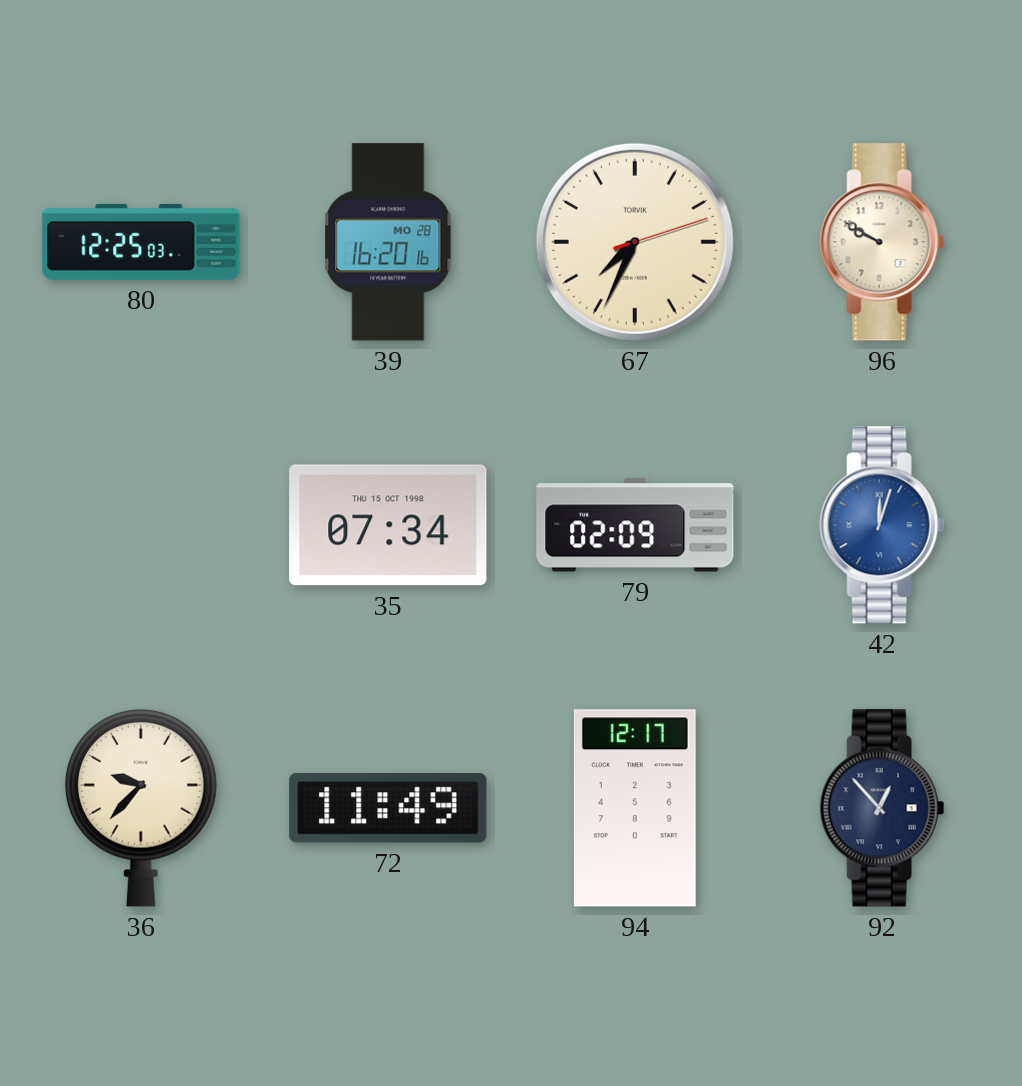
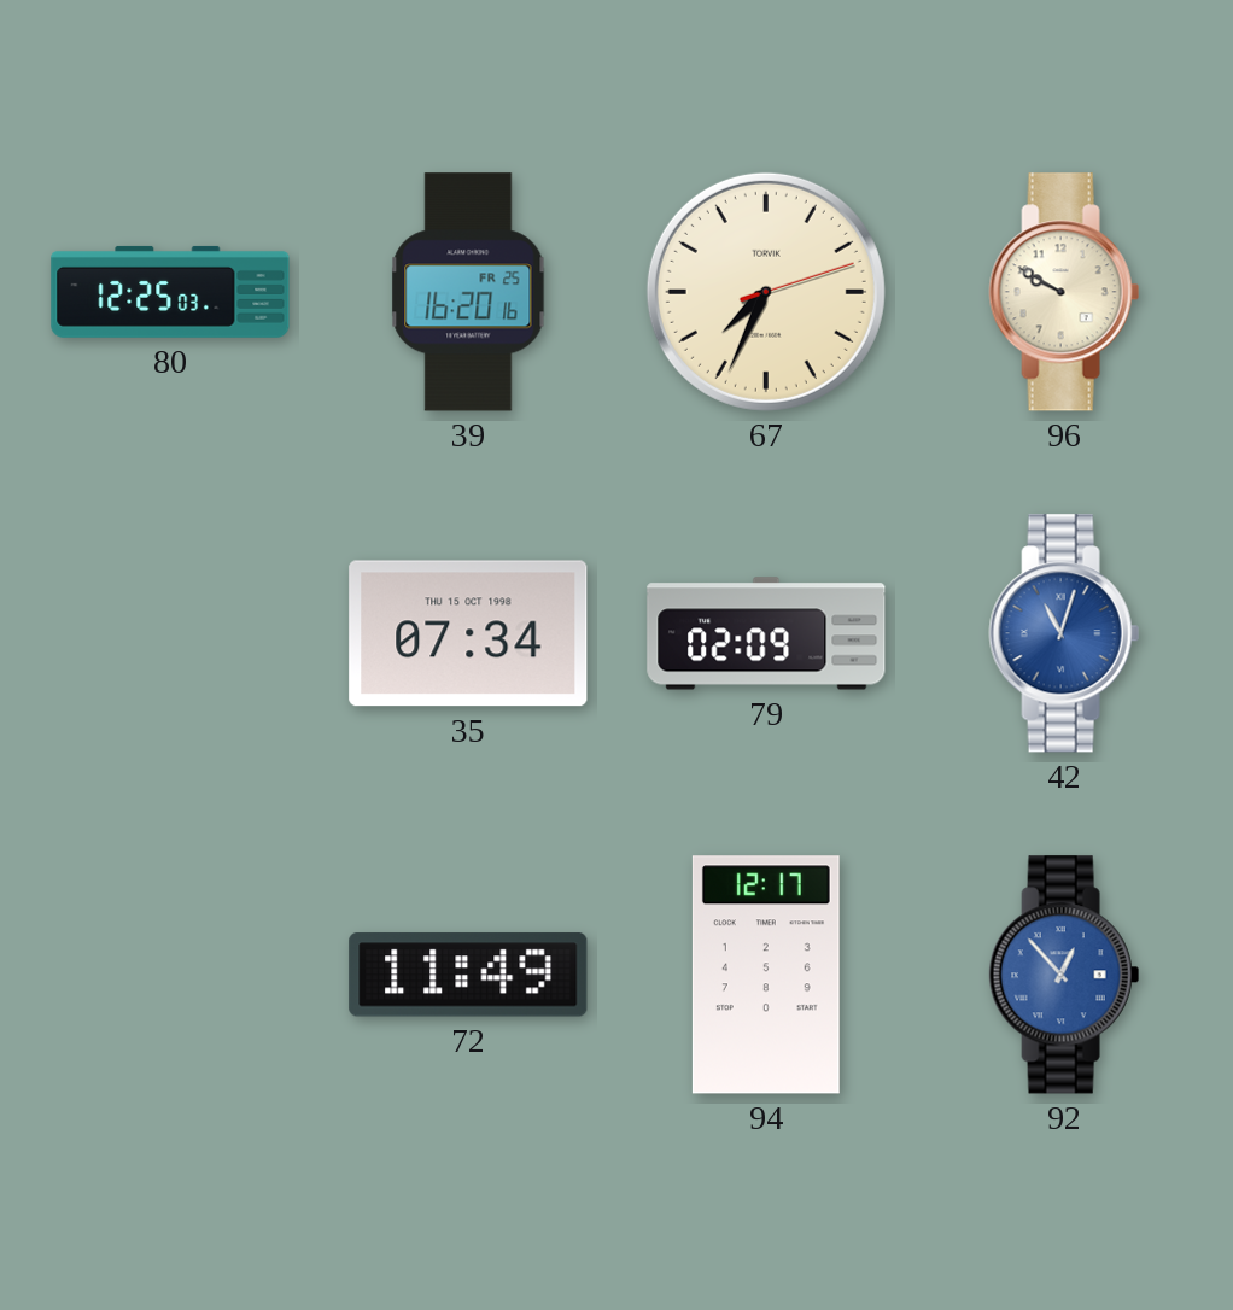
39 date: MO 28 -> FR 25 (468, 292)
42: 12:03 -> 11:03 (1064, 633)
36: 9:37 -> none (141, 808)
92 dial: navy -> blue (1064, 975)
